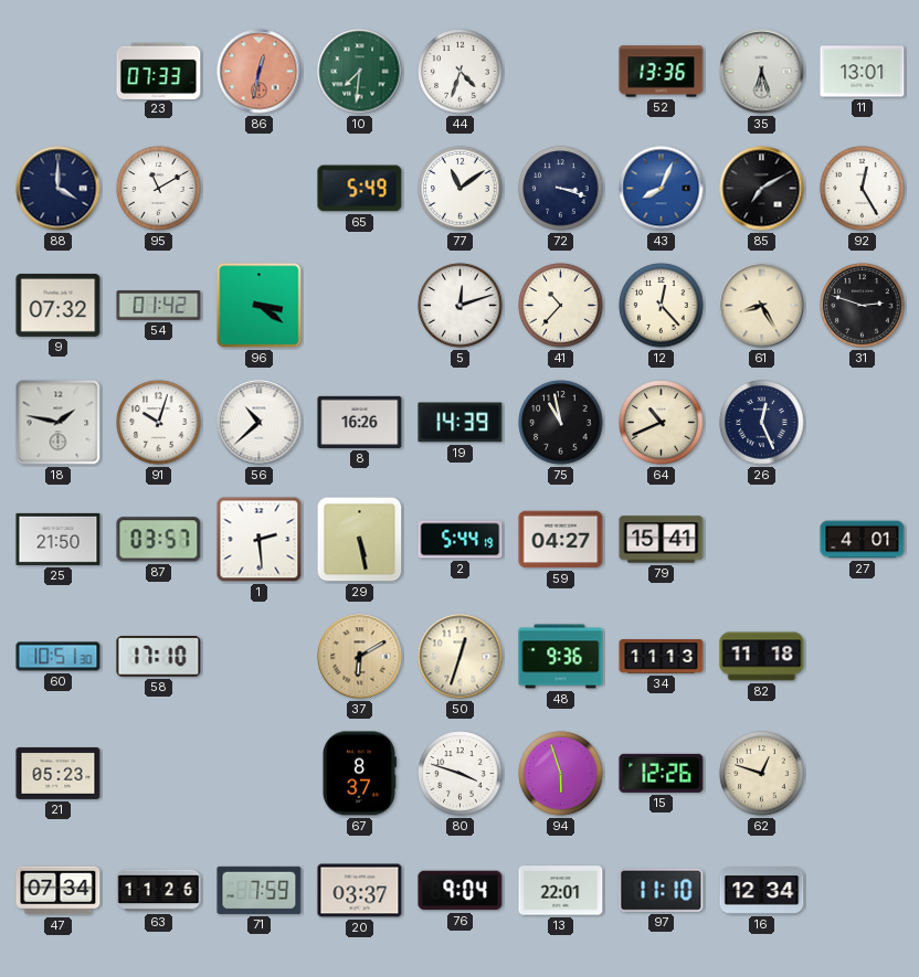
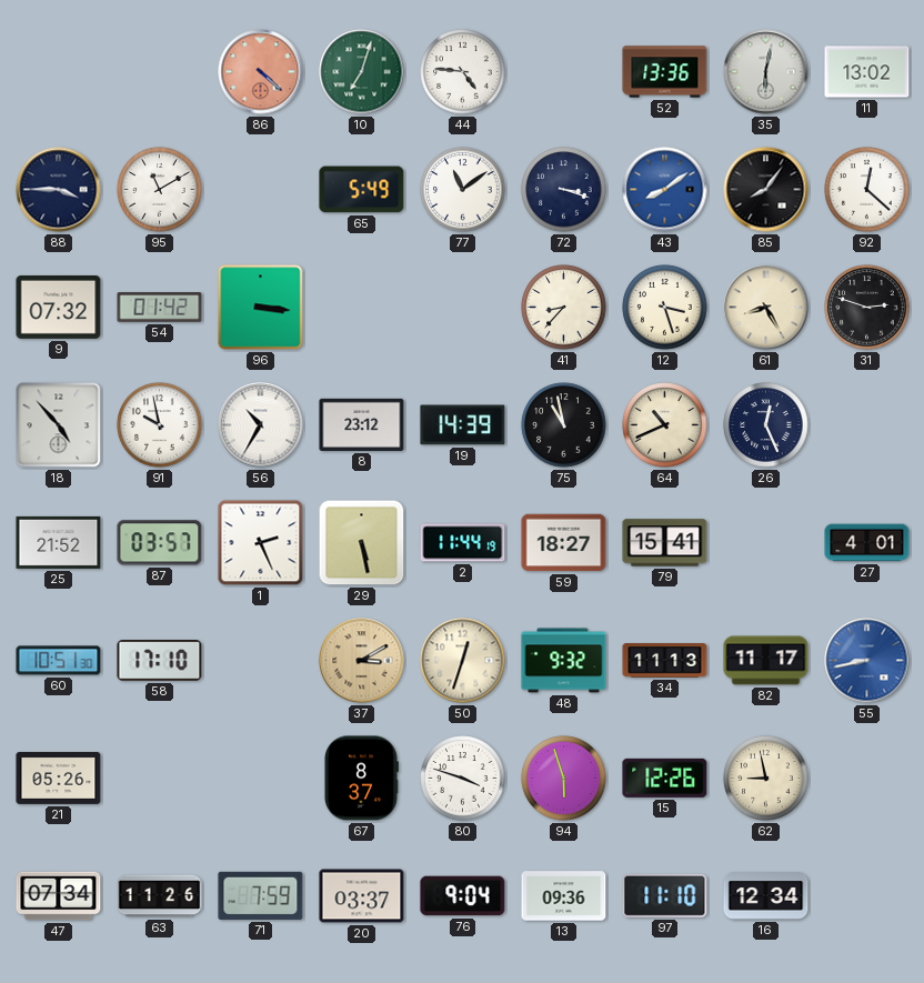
23: 07:33 -> none (159, 71)
86: 12:32 -> 4:22 (261, 72)
10: 7:31 -> 7:03 (362, 72)
44: 4:33 -> 4:46 (463, 72)
35: 6:27 -> 6:02 (766, 72)
11: 13:01 -> 13:02 (867, 72)
88: 4:00 -> 3:45 (59, 190)
43: 8:04 -> 8:09 (665, 190)
85: 7:10 -> 8:06 (766, 190)
92: 12:25 -> 12:22 (867, 190)
96: 3:21 -> 3:16 (261, 308)
5: 12:12 -> none (461, 306)
41: 10:37 -> 8:37 (564, 308)
12: 12:23 -> 3:27 (665, 308)
18: 1:47 -> 4:53 (59, 425)
91: 10:03 -> 9:58 (160, 425)
56: 10:38 -> 10:35 (261, 425)
8: 16:26 -> 23:12 (362, 424)
25: 21:50 -> 21:52 (59, 542)
1: 2:29 -> 2:26 (261, 543)
2: 5:44 -> 11:44 (463, 543)
59: 04:27 -> 18:27 (564, 543)
37: 6:10 -> 3:10 (362, 661)
48: 9:36 -> 9:32 (564, 661)
82: 11:18 -> 11:17 (766, 661)
55: none -> 8:43 (867, 661)
21: 05:23 -> 05:26 (59, 778)
62: 12:48 -> 8:58 (766, 779)
13: 22:01 -> 09:36 (564, 896)
